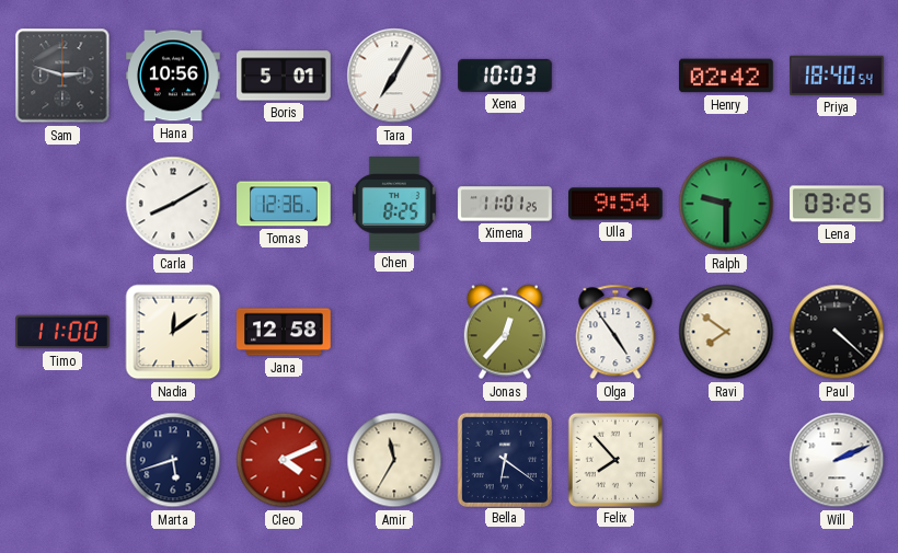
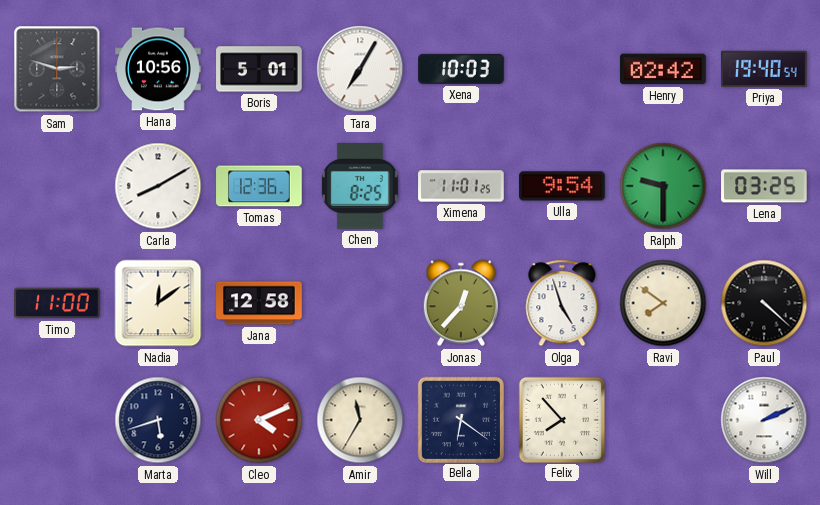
Priya: 18:40 -> 19:40 (764, 69)
Olga: 4:54 -> 4:57 (562, 303)
